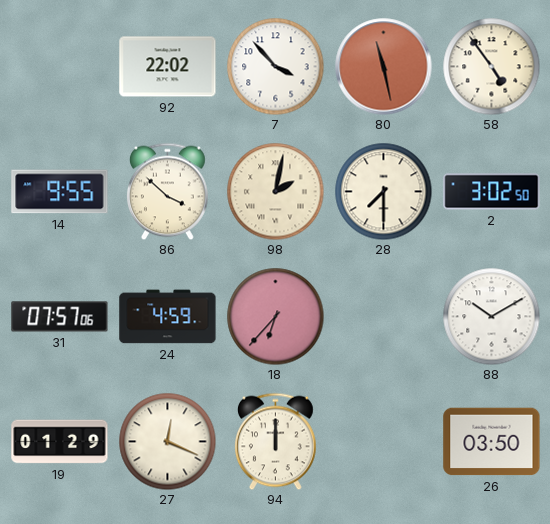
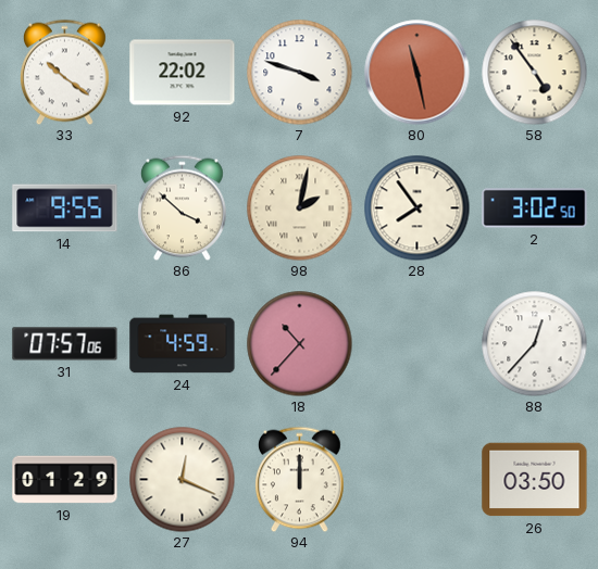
33: none -> 10:21 (65, 72)
7: 3:53 -> 3:48 (299, 72)
28: 7:30 -> 7:54 (416, 207)
18: 6:37 -> 10:37 (299, 343)
88: 10:10 -> 12:37 (534, 343)
